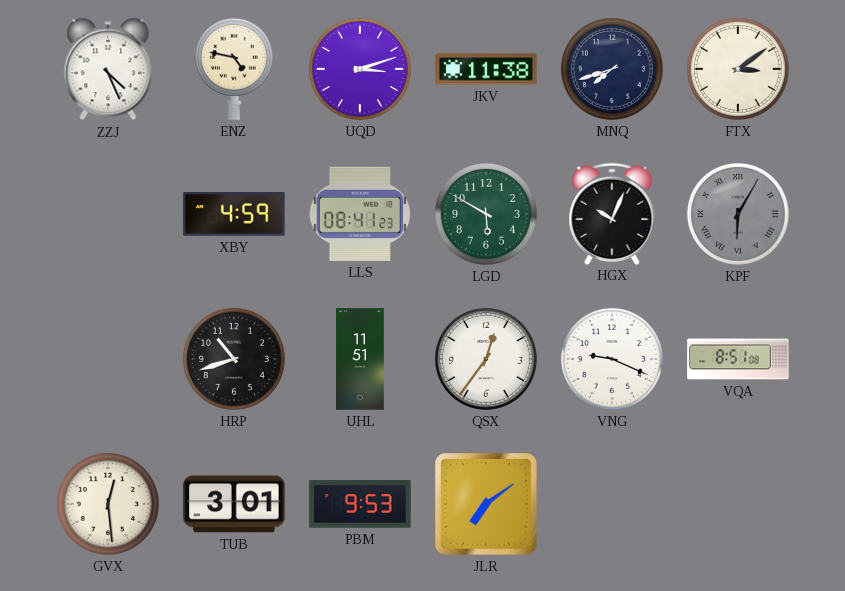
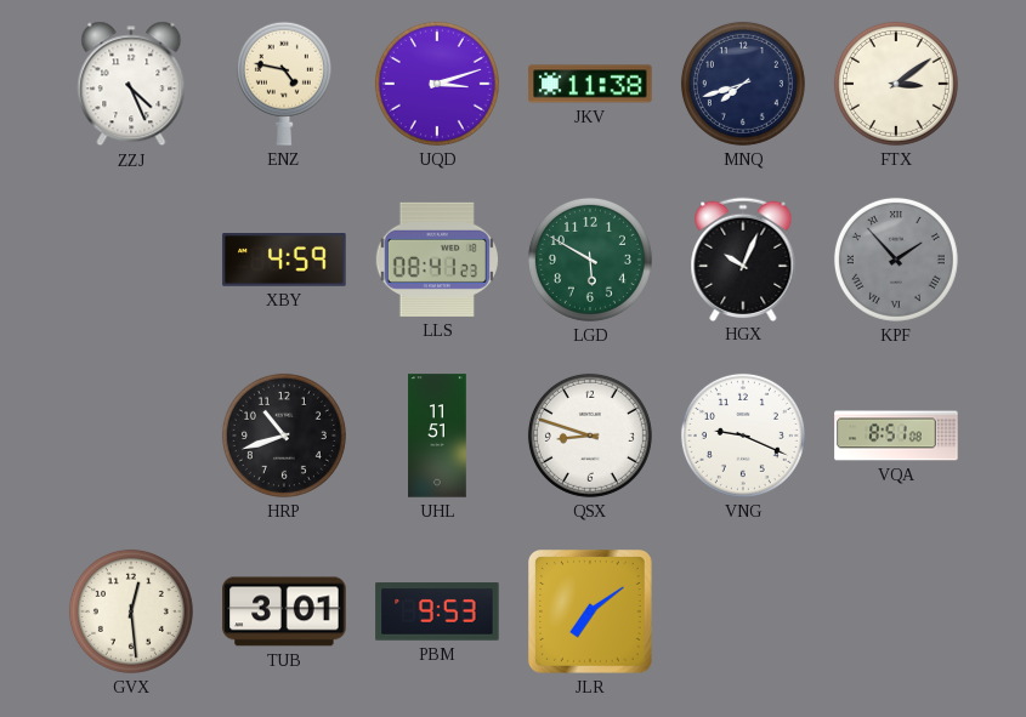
KPF: 6:05 -> 1:53 (896, 260)
QSX: 12:36 -> 8:48 (590, 436)
